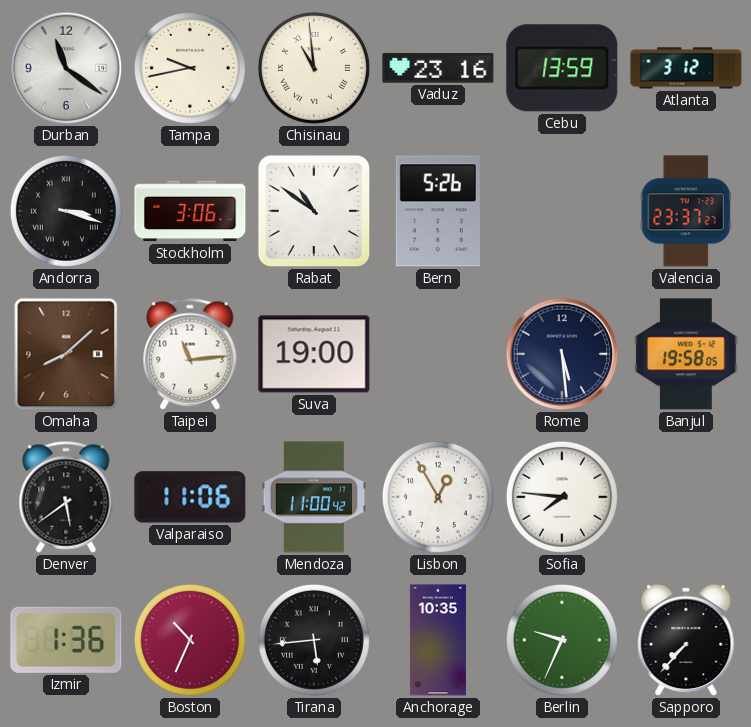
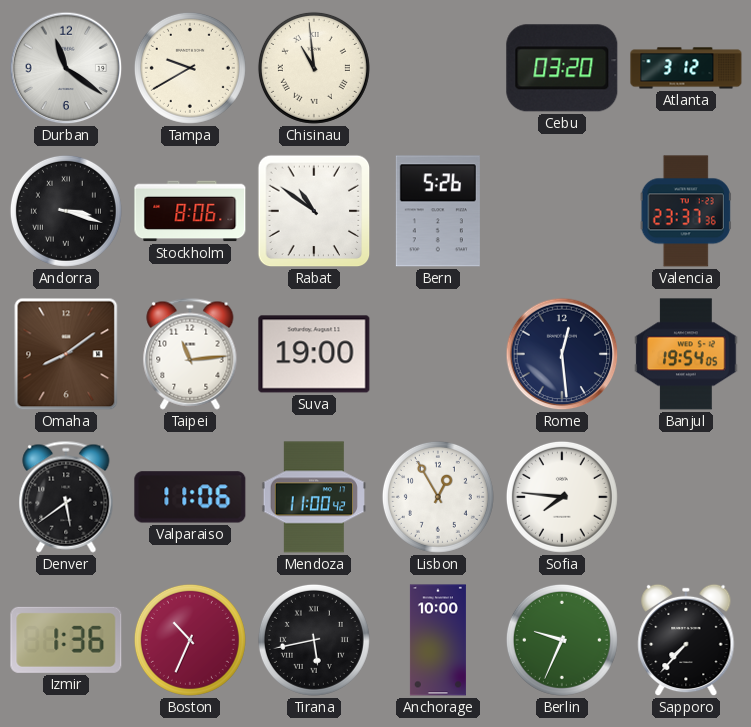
Tampa: 9:43 -> 9:40 (190, 68)
Vaduz: 23:16 -> none (438, 68)
Cebu: 13:59 -> 03:20 (562, 68)
Stockholm: 3:06 -> 8:06 (190, 211)
Valencia: 23:37:27 -> 23:37:36 (686, 211)
Omaha: 8:08 -> 8:09 (66, 354)
Rome: 5:29 -> 12:29 (562, 354)
Banjul: 19:58 -> 19:54 (686, 354)
Tirana: 5:44 -> 5:43 (314, 640)
Anchorage: 10:35 -> 10:00 (438, 640)
